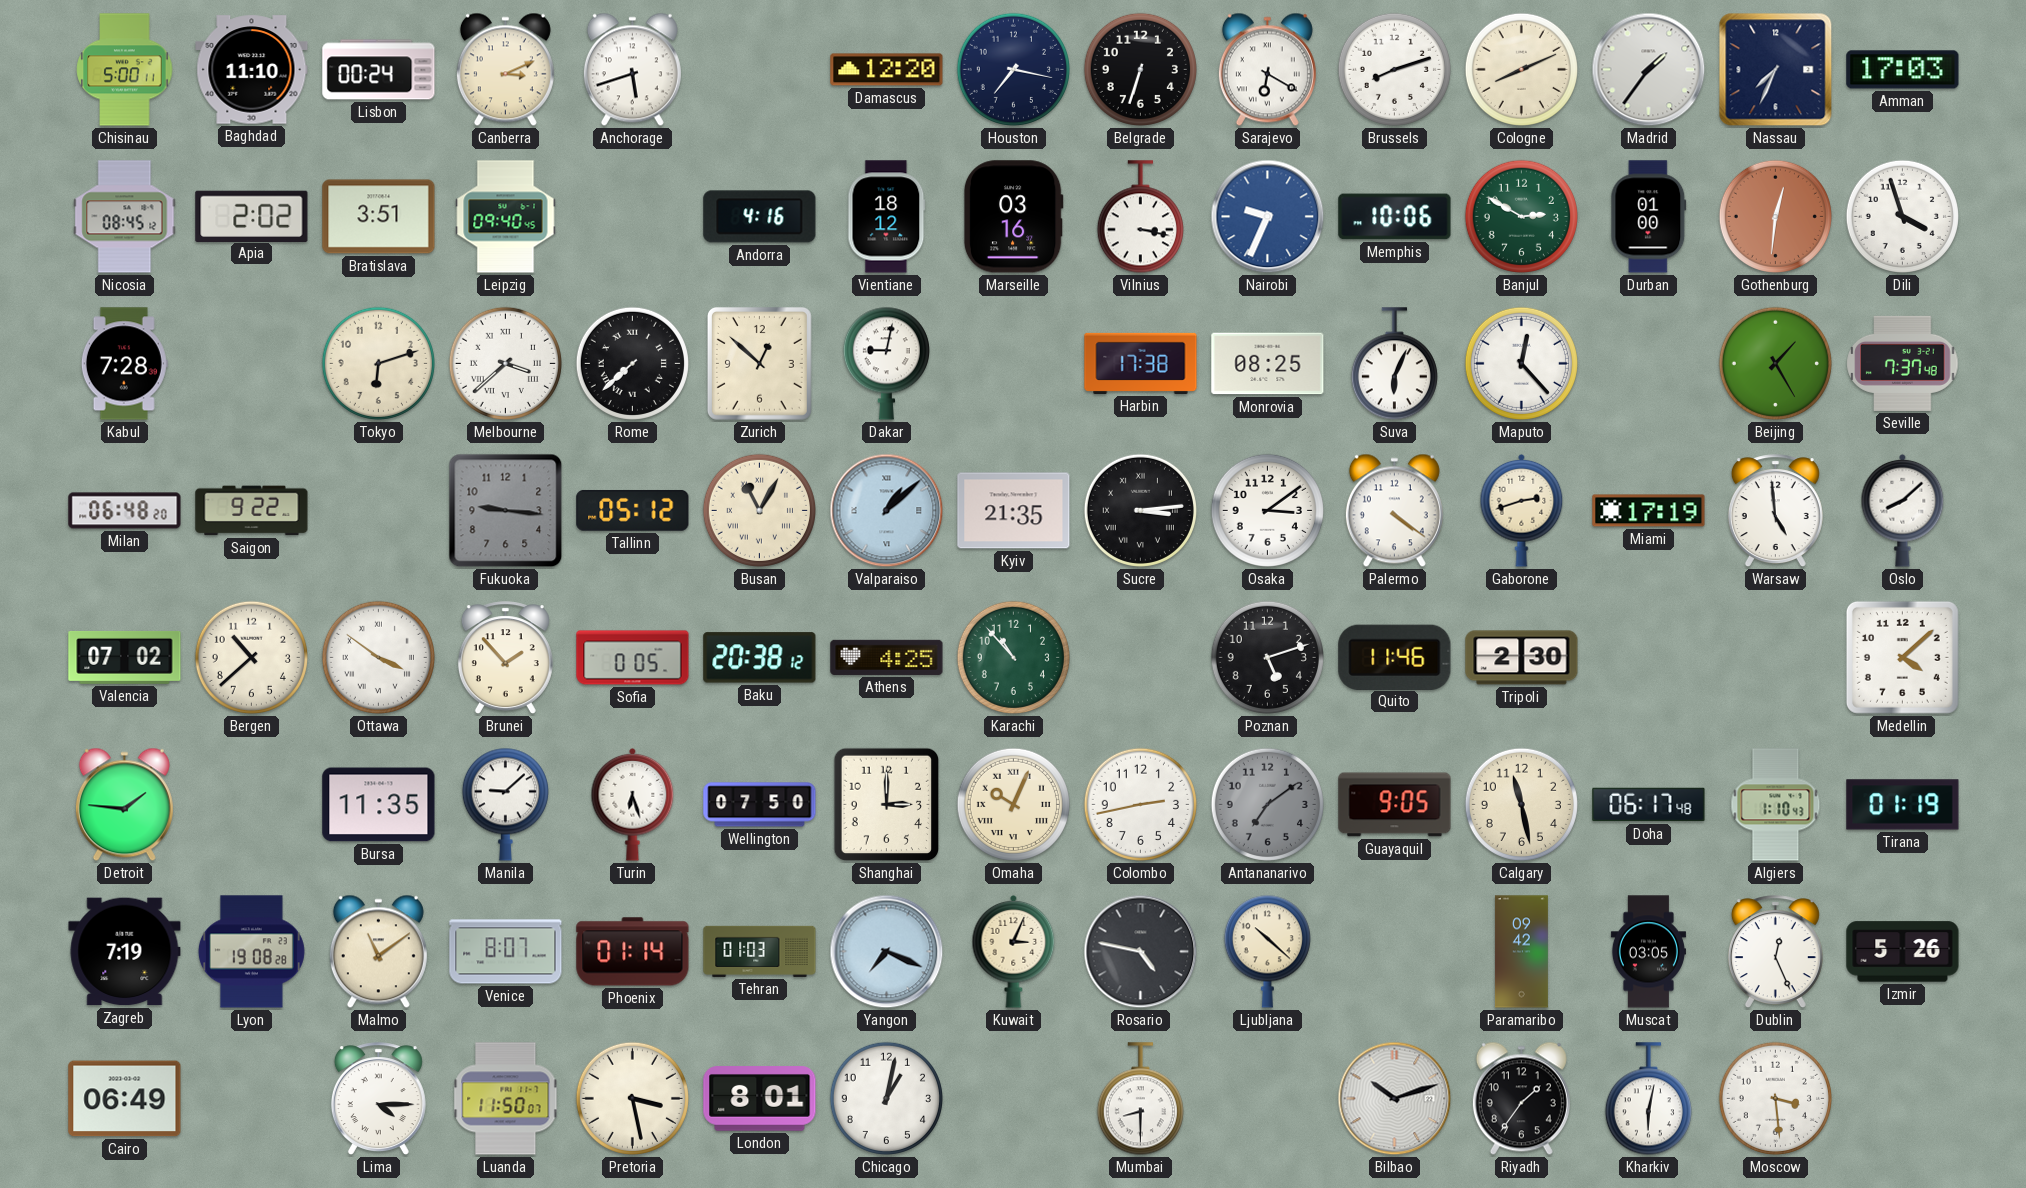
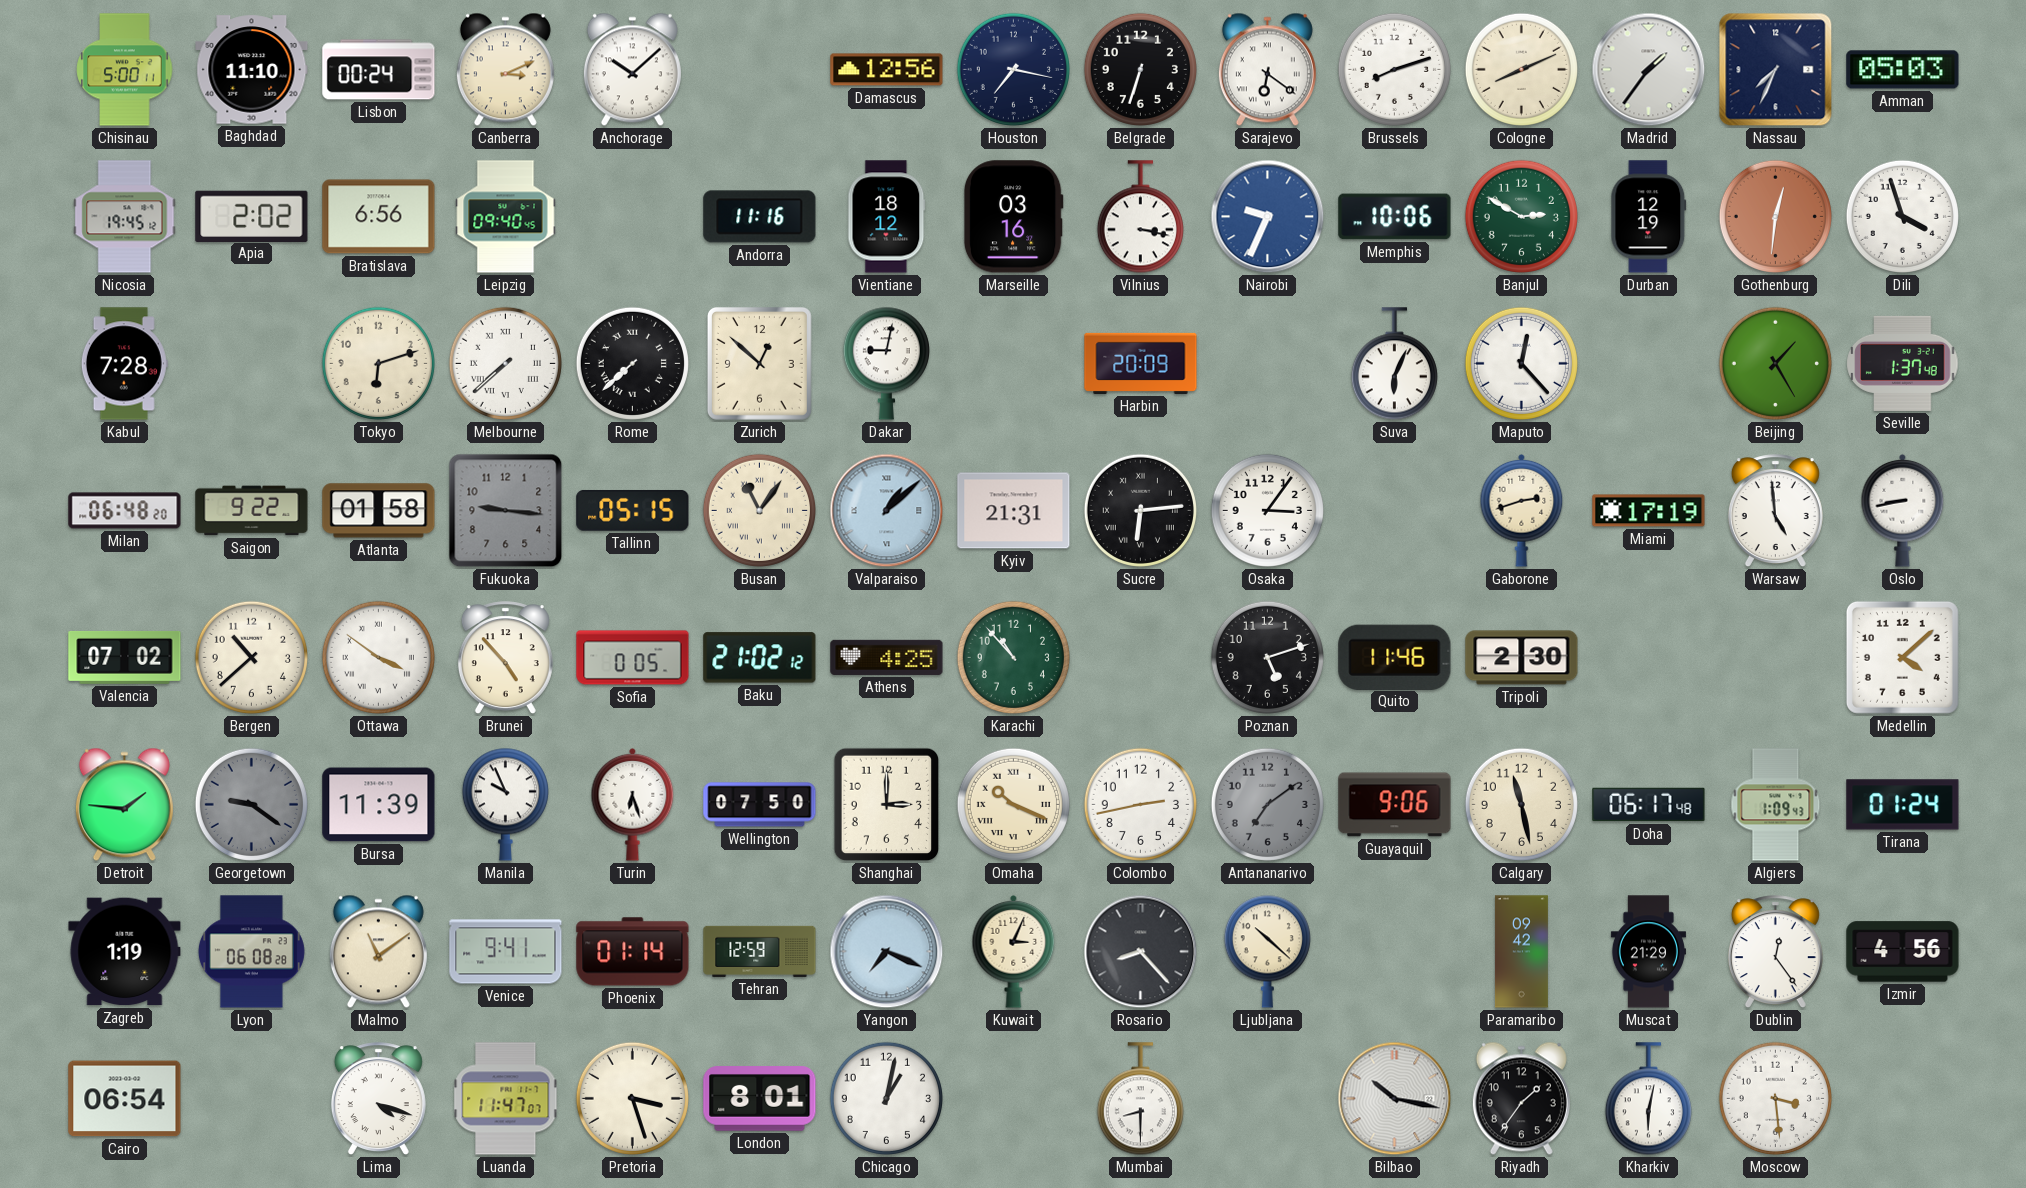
Anchorage: 5:42 -> 10:08 (632, 70)
Damascus: 12:20 -> 12:56 (887, 70)
Sarajevo: 6:20 -> 6:21 (1267, 70)
Amman: 17:03 -> 05:03 (1903, 70)
Nicosia: 08:45 -> 19:45 (125, 217)
Bratislava: 3:51 -> 6:56 (379, 217)
Andorra: 4:16 -> 11:16 (760, 217)
Durban: 01:00 -> 12:19 (1649, 217)
Melbourne: 3:38 -> 7:38 (505, 363)
Harbin: 17:38 -> 20:09 (1141, 363)
Monrovia: 08:25 -> none (1268, 364)
Seville: 7:37 -> 1:37 (1903, 363)
Atlanta: none -> 01:58 (379, 511)
Tallinn: 05:12 -> 05:15 (633, 510)
Busan: 11:05 -> 11:06 (759, 510)
Kyiv: 21:35 -> 21:31 (1014, 511)
Sucre: 3:14 -> 6:14 (1140, 510)
Osaka: 3:09 -> 3:06 (1267, 510)
Palermo: 4:21 -> none (1394, 511)
Oslo: 8:08 -> 8:43 (1903, 510)
Brunei: 1:53 -> 4:53 (505, 658)
Baku: 20:38 -> 21:02 (760, 658)
Georgetown: none -> 9:21 (251, 804)
Bursa: 11:35 -> 11:39 (379, 805)
Manila: 9:08 -> 9:56 (505, 804)
Omaha: 10:04 -> 10:19 (1013, 804)
Guayaquil: 9:05 -> 9:06 (1395, 805)
Algiers: 1:10 -> 1:09 (1776, 805)
Tirana: 01:19 -> 01:24 (1903, 805)
Zagreb: 7:19 -> 1:19 (125, 952)
Lyon: 19:08 -> 06:08 (251, 952)
Venice: 8:07 -> 9:41 (506, 952)
Tehran: 01:03 -> 12:59 (760, 951)
Rosario: 4:47 -> 8:23 (1141, 952)
Muscat: 03:05 -> 21:29 (1648, 952)
Dublin: 12:26 -> 12:24 (1775, 952)
Izmir: 5:26 -> 4:56 (1903, 952)
Cairo: 06:49 -> 06:54 (125, 1099)
Lima: 4:15 -> 4:18 (378, 1099)
Luanda: 11:50 -> 11:47 (506, 1099)
Pretoria: 3:28 -> 3:27 (632, 1098)
Bilbao: 10:12 -> 10:17 (1395, 1099)
